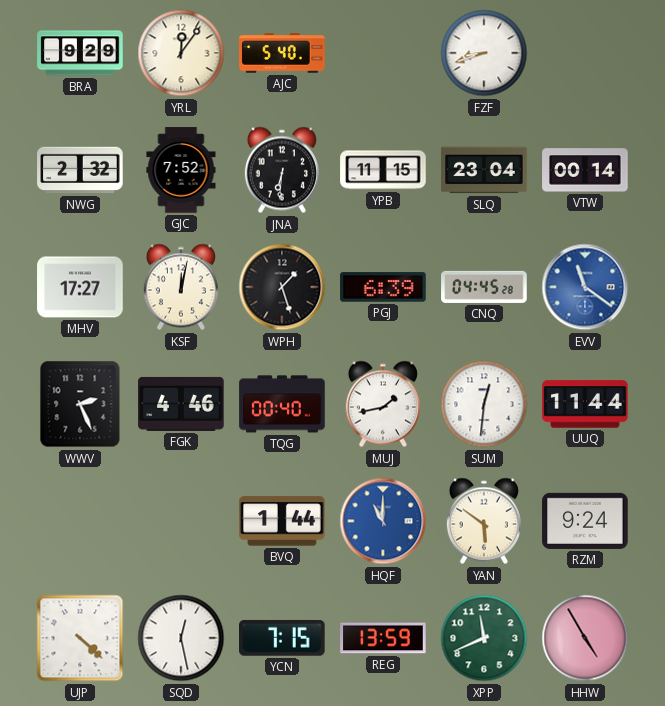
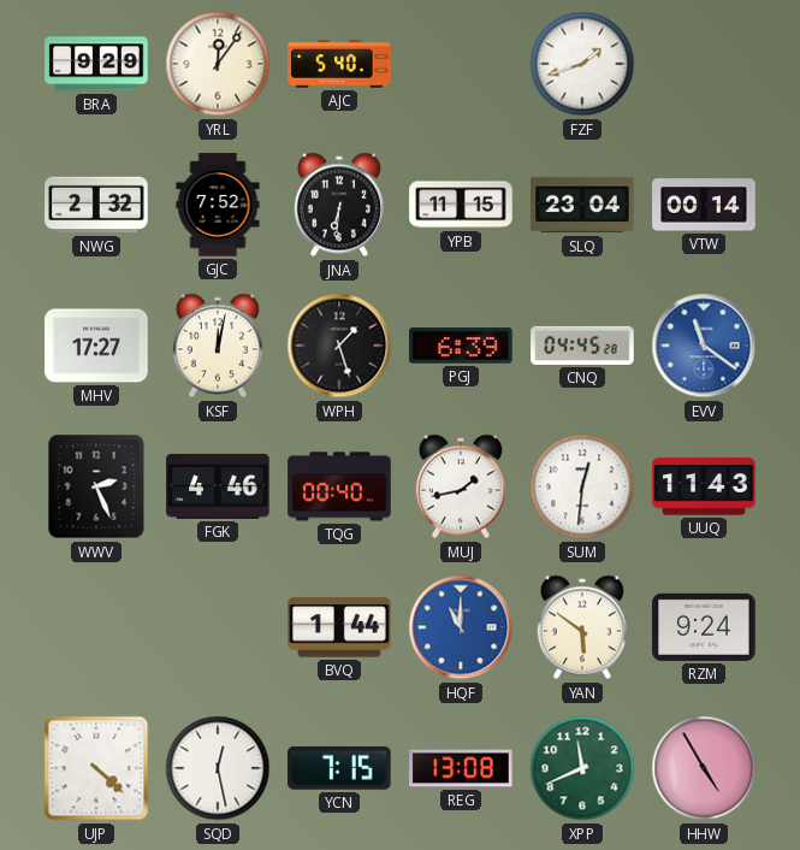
FZF: 8:42 -> 1:42 (582, 64)
UUQ: 11:44 -> 11:43 (704, 486)
REG: 13:59 -> 13:08 (461, 768)
